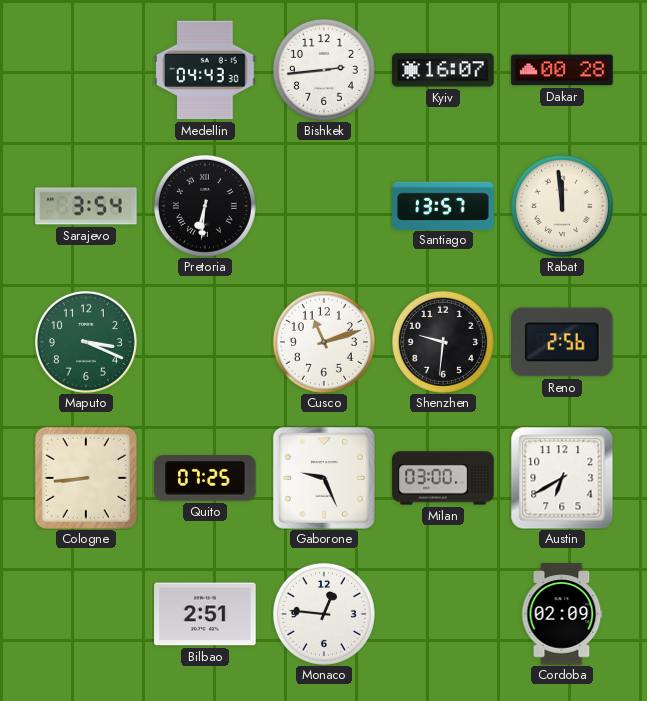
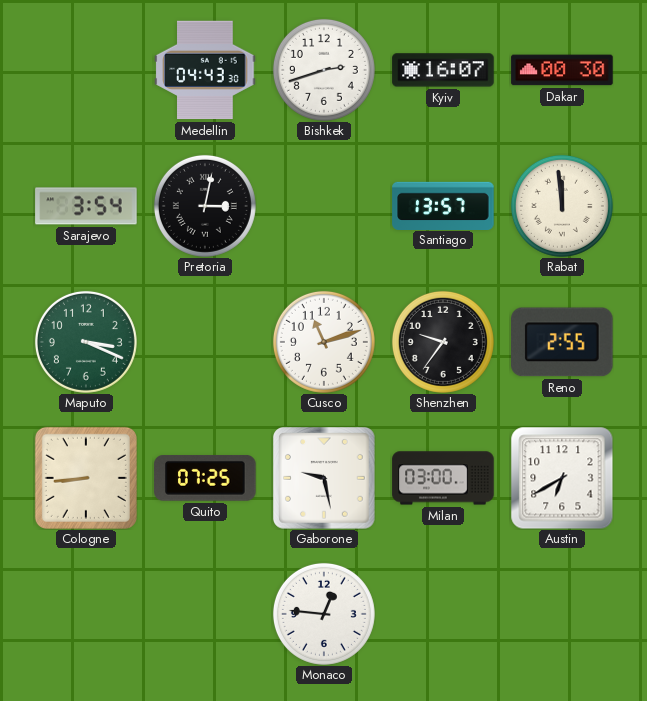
Bishkek: 2:44 -> 2:42 (324, 70)
Dakar: 00:28 -> 00:30 (562, 70)
Pretoria: 6:31 -> 3:02 (205, 206)
Shenzhen: 9:31 -> 9:36 (443, 342)
Reno: 2:56 -> 2:55 (562, 342)
Gaborone: 9:26 -> 9:28 (325, 479)
Bilbao: 2:51 -> none (205, 614)
Cordoba: 02:09 -> none (562, 614)
